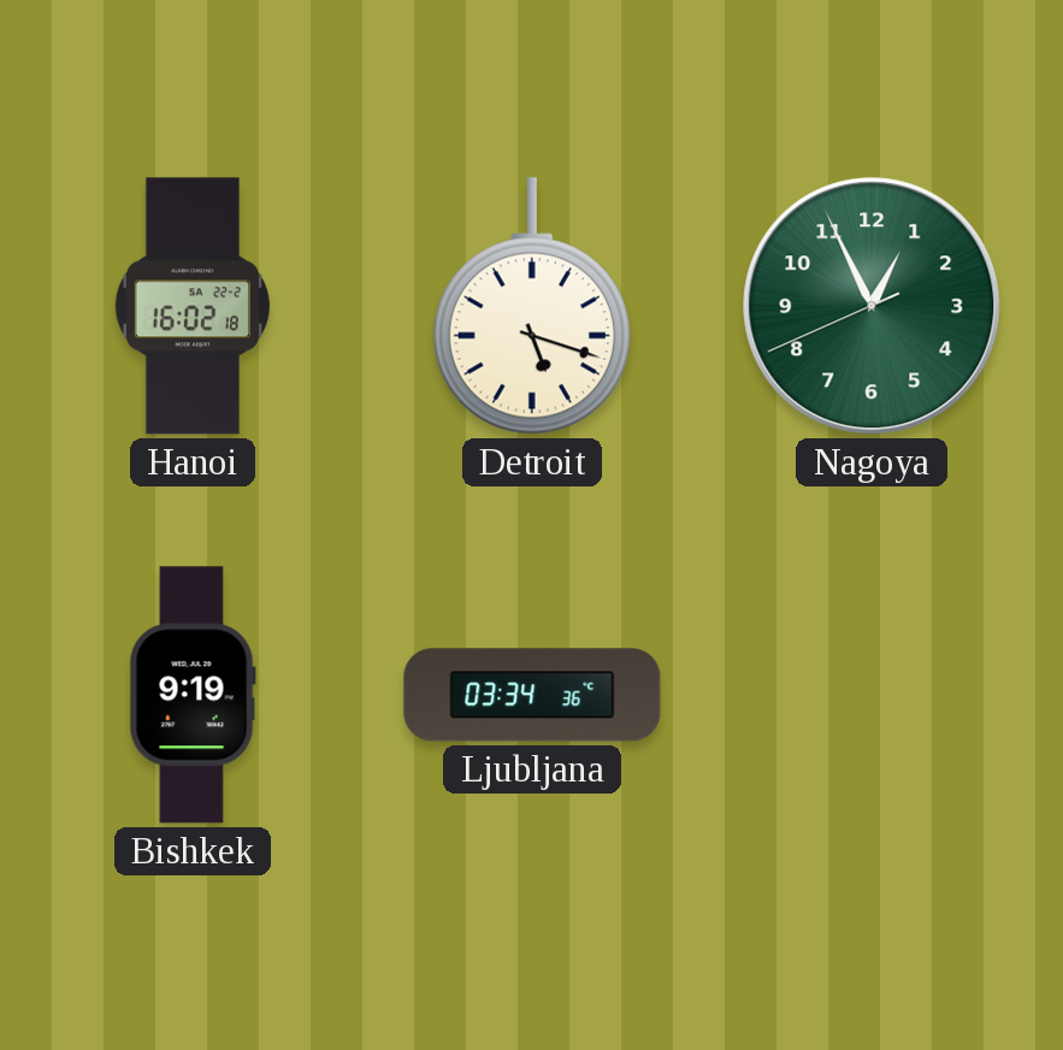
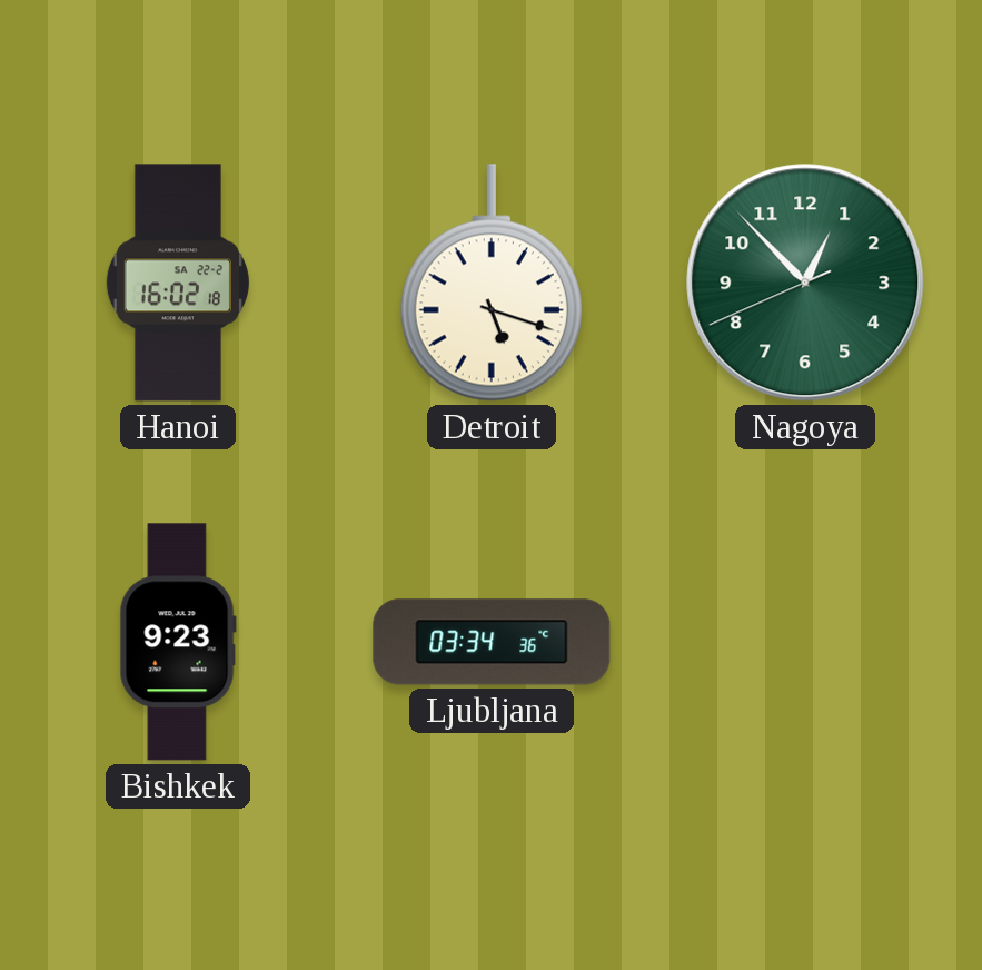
Nagoya: 12:55 -> 12:52 (805, 283)
Bishkek: 9:19 -> 9:23 (178, 642)
